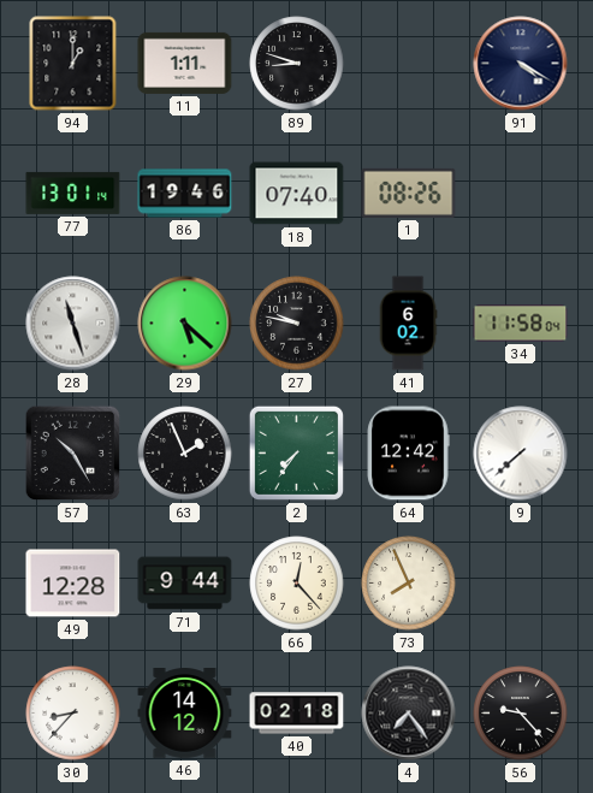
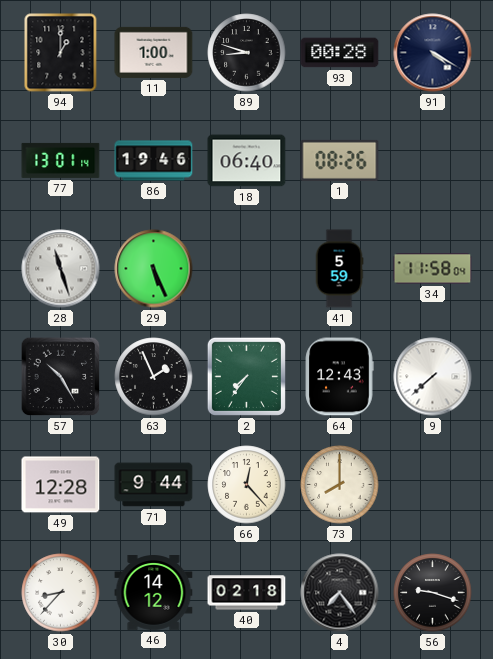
11: 1:11 -> 1:00 (154, 52)
93: none -> 00:28 (340, 53)
18: 07:40 -> 06:40 (247, 161)
29: 5:22 -> 5:26 (154, 269)
27: 9:47 -> none (297, 324)
41: 6:02 -> 5:59 (339, 269)
64: 12:42 -> 12:43 (339, 377)
73: 7:56 -> 8:00 (340, 485)
56: 9:23 -> 9:18 (433, 593)
